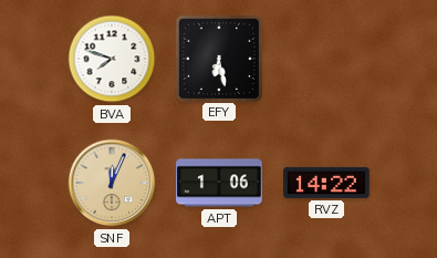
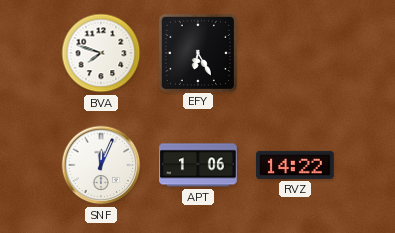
EFY: 6:28 -> 6:25 (197, 52)
SNF dial: champagne -> white (101, 165)
